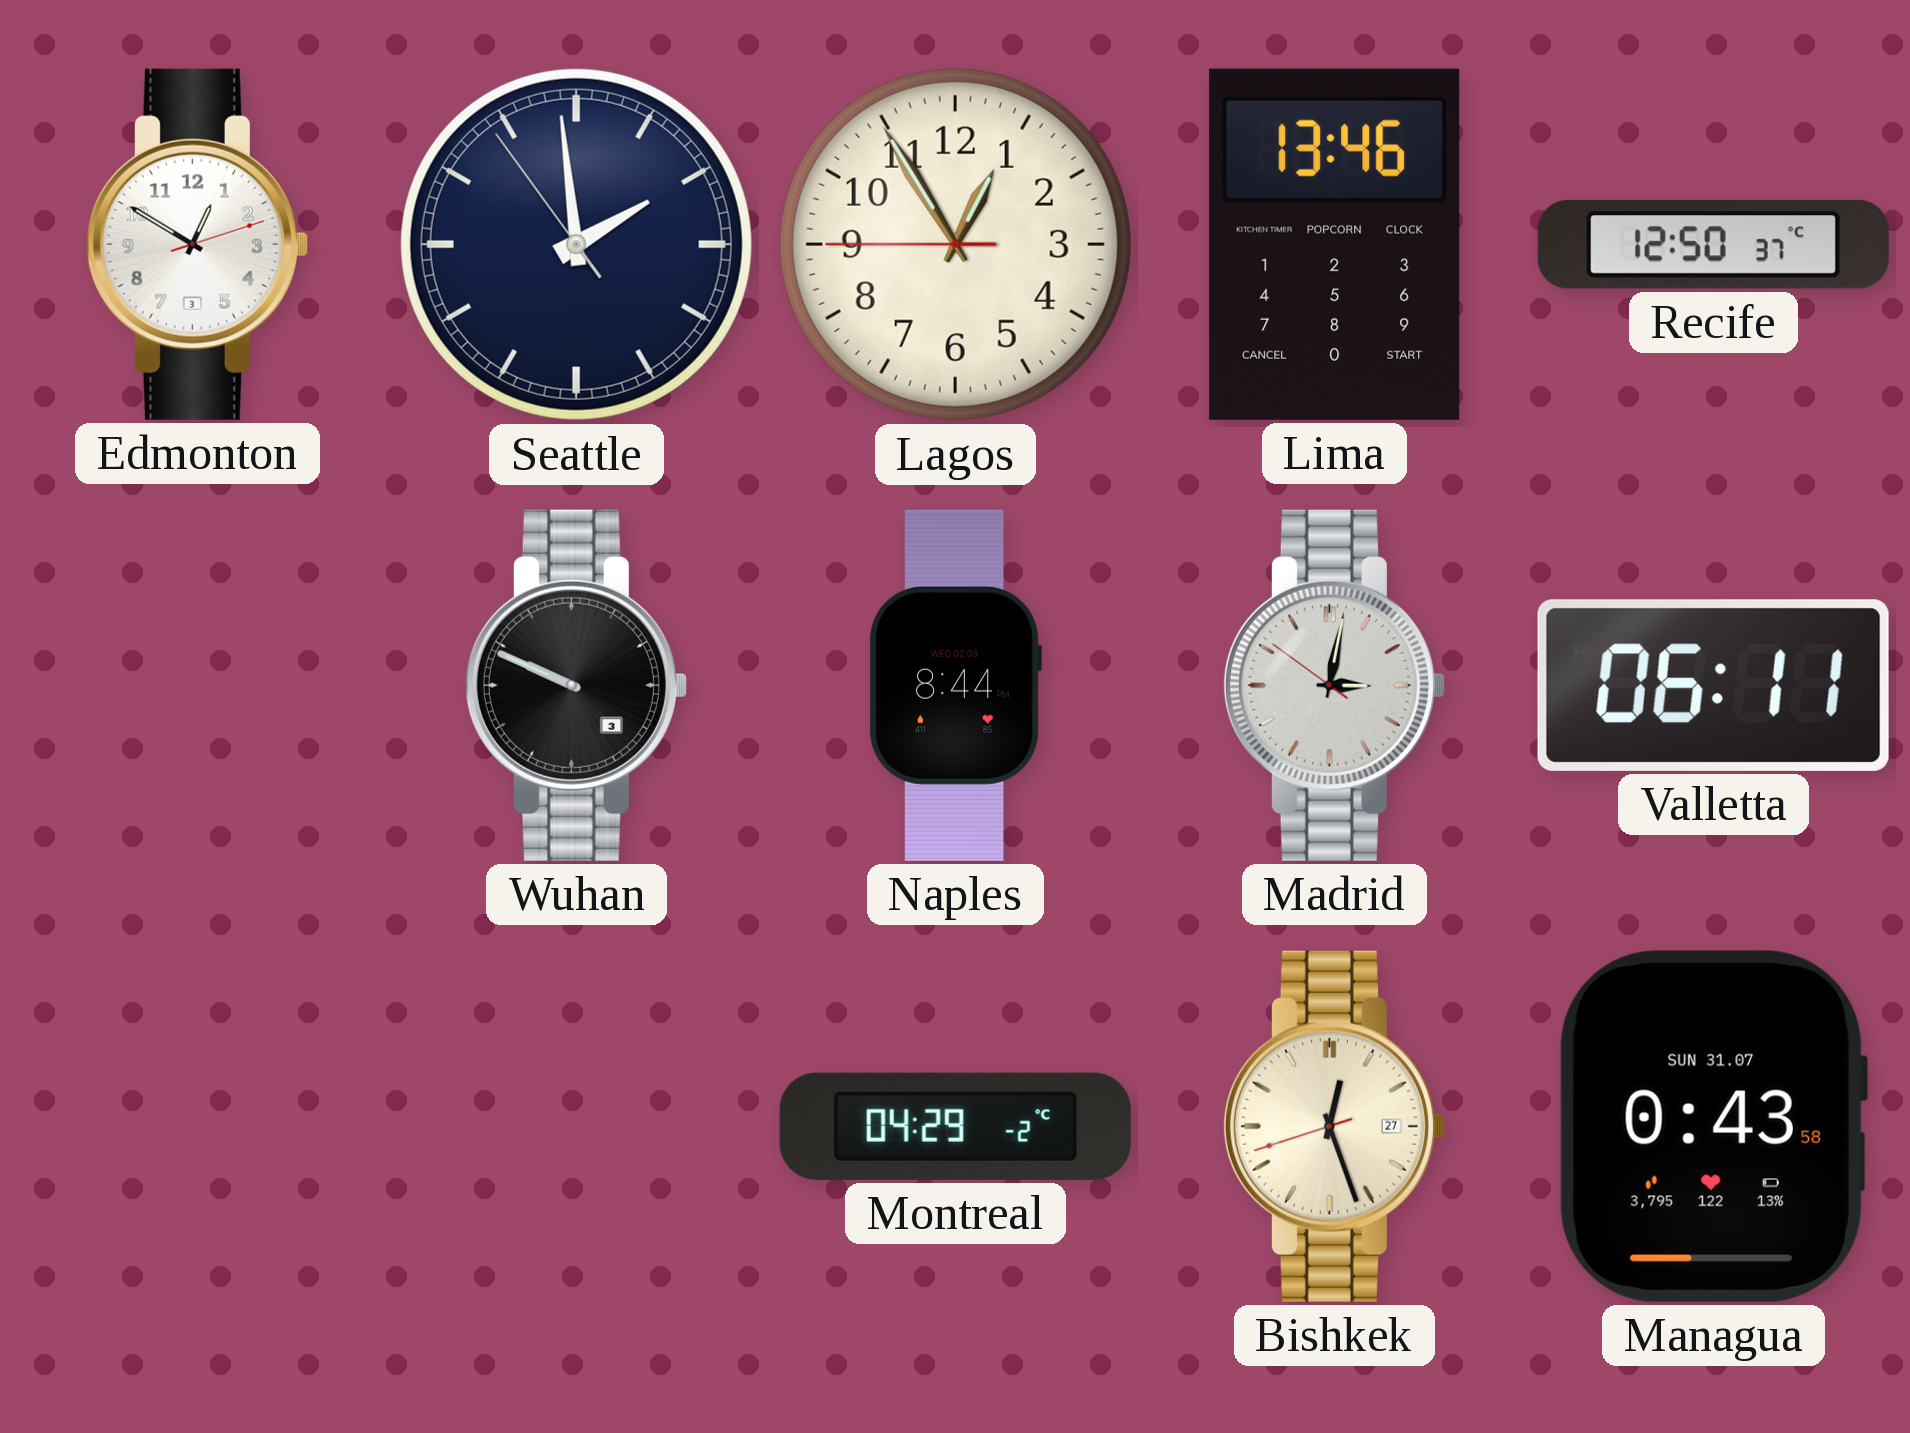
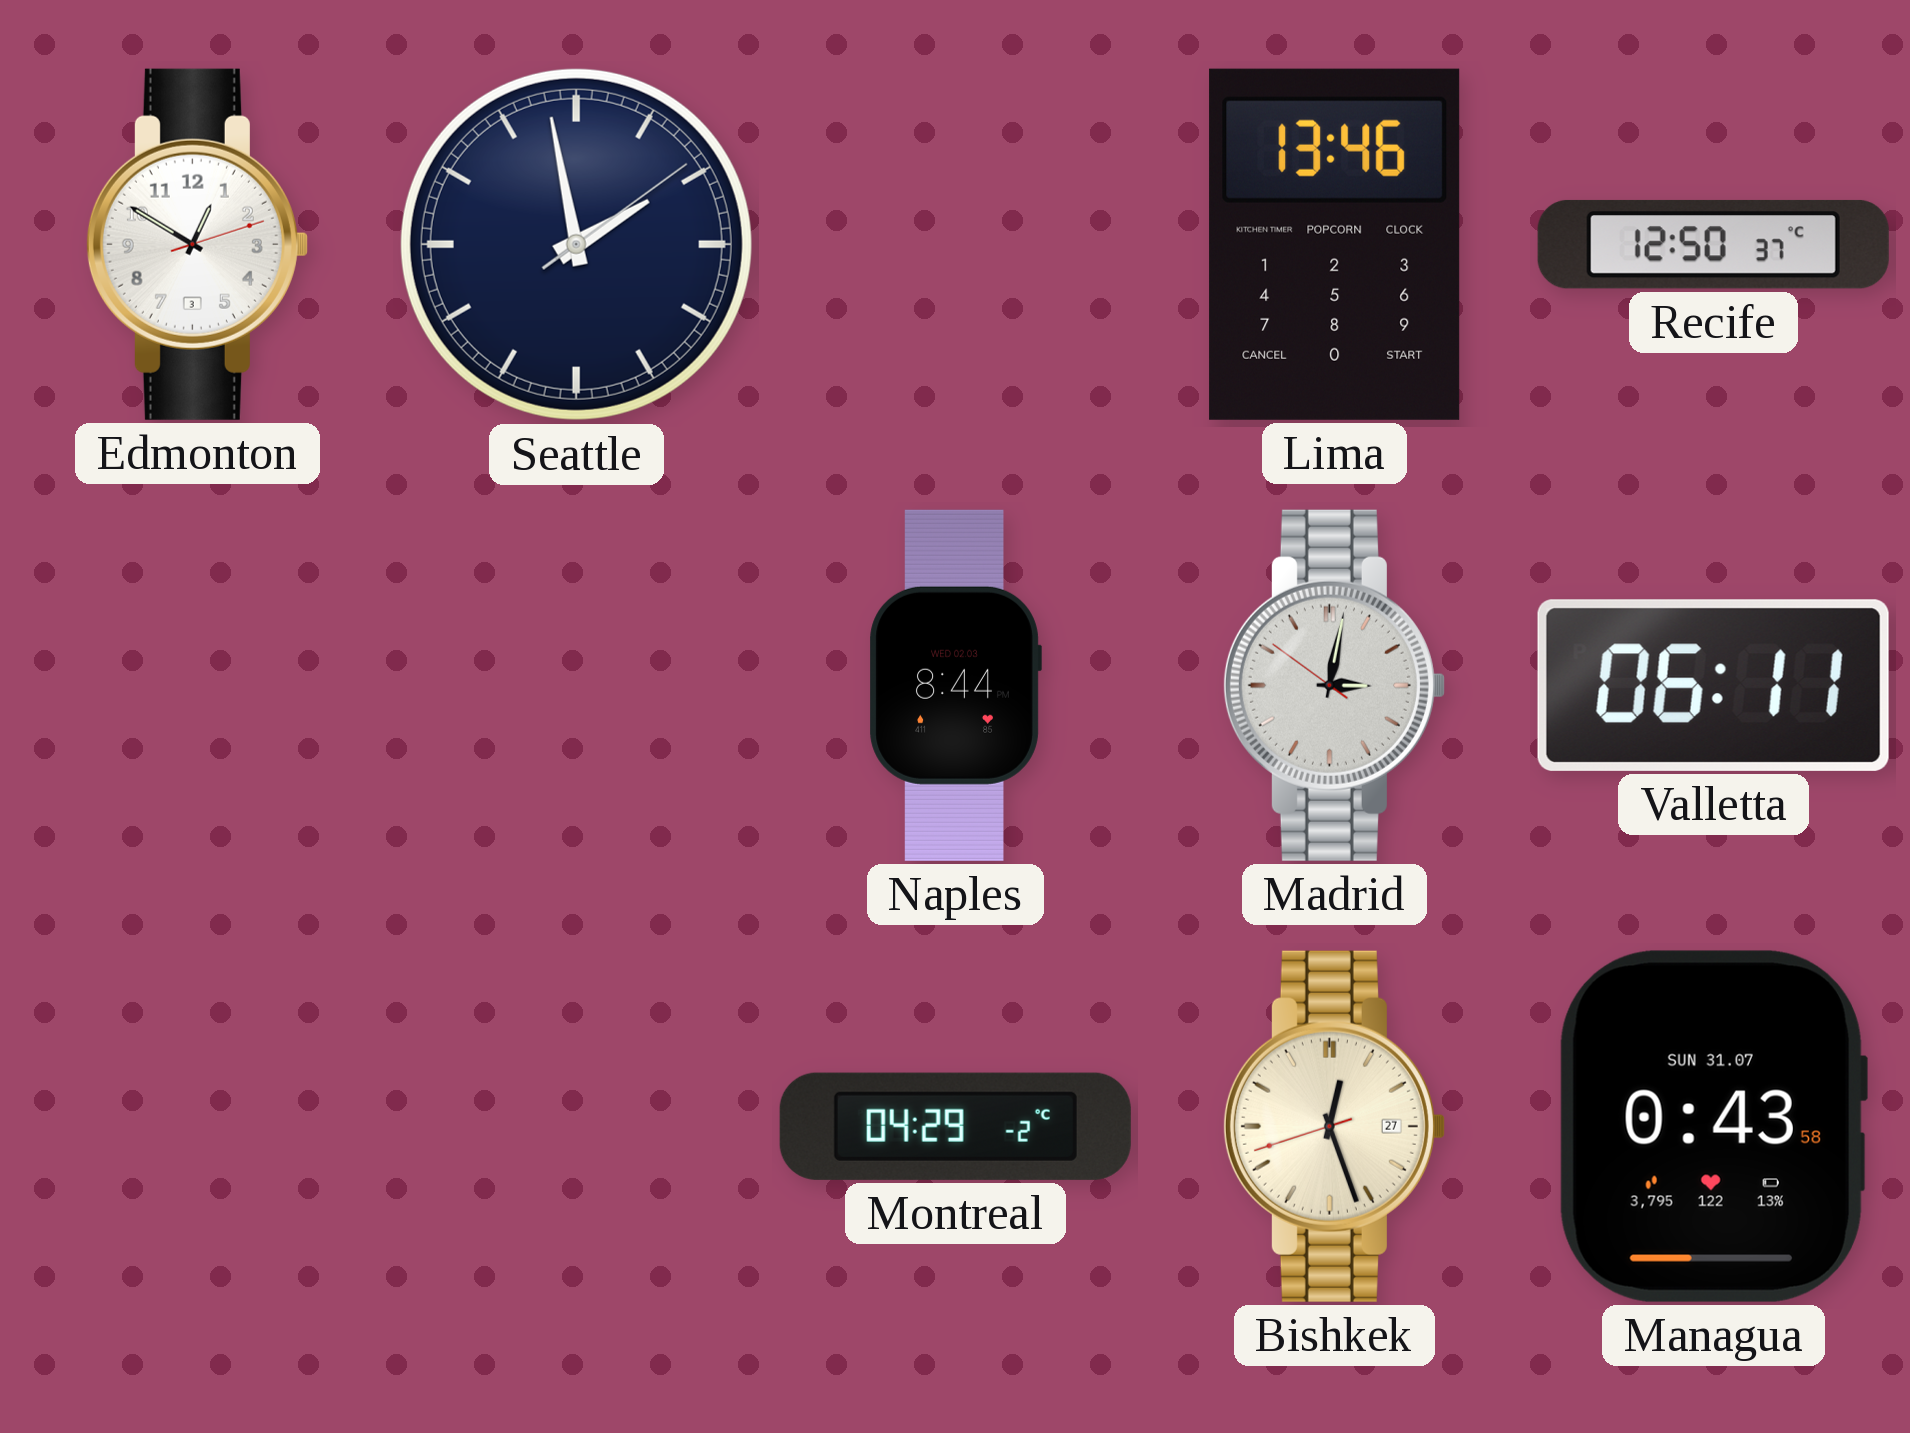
Seattle: 1:58:54 -> 1:58:09 (576, 244)
Lagos: 12:54 -> none (955, 244)
Wuhan: 9:49 -> none (576, 685)
